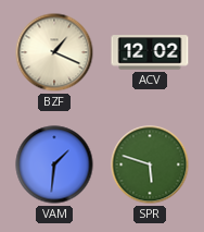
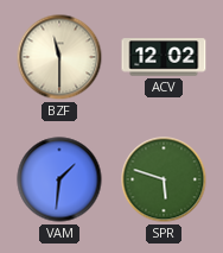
BZF: 1:19 -> 11:30 (59, 57)
